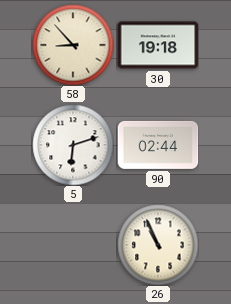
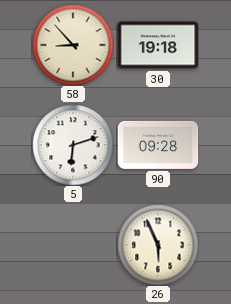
90: 02:44 -> 09:28 (158, 145)
26: 10:56 -> 5:56 (158, 245)
